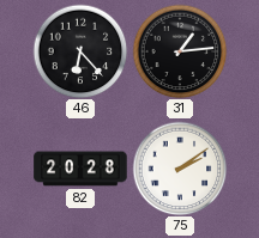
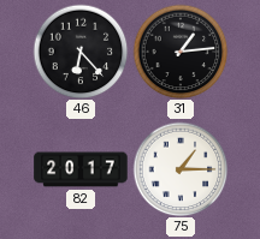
82: 20:28 -> 20:17 (81, 169)
75: 2:09 -> 1:15 (181, 169)
